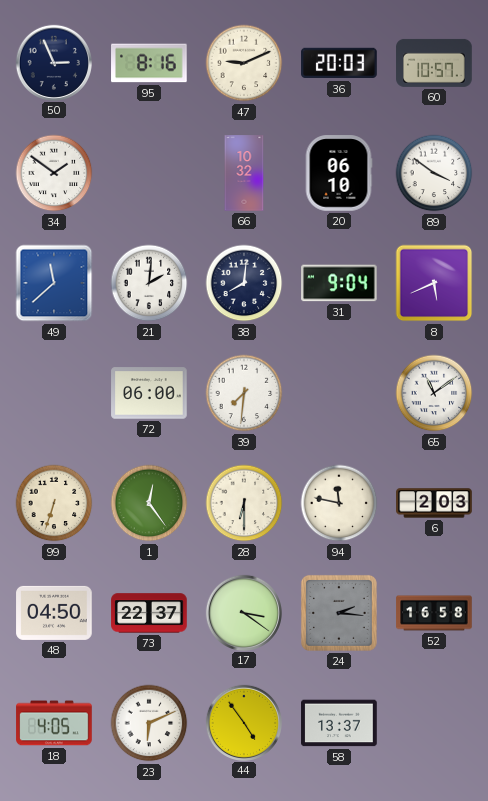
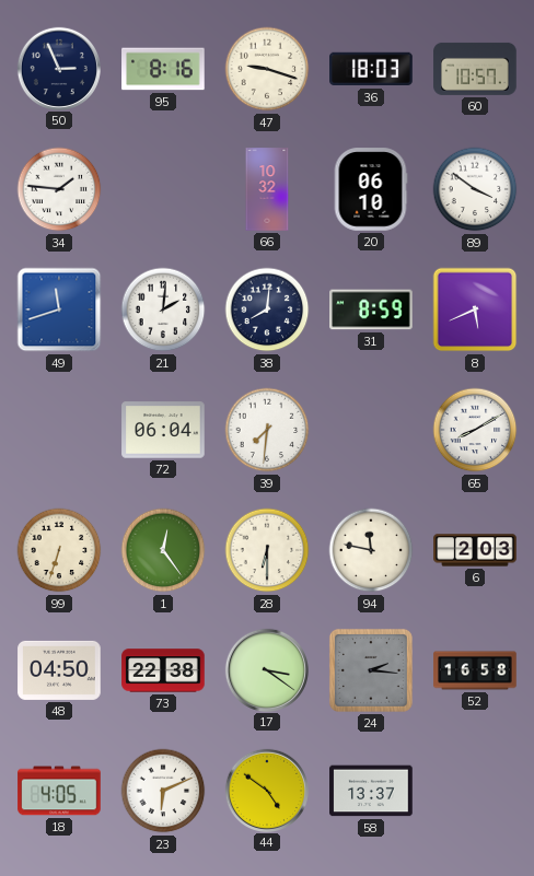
47: 9:11 -> 9:18 (267, 69)
36: 20:03 -> 18:03 (371, 69)
34: 1:51 -> 1:46 (59, 189)
49: 11:38 -> 11:42 (59, 309)
31: 9:04 -> 8:59 (371, 309)
72: 06:00 -> 06:04 (163, 430)
65: 11:09 -> 8:10 (475, 430)
73: 22:37 -> 22:38 (163, 670)
44: 4:54 -> 4:51 (266, 790)
